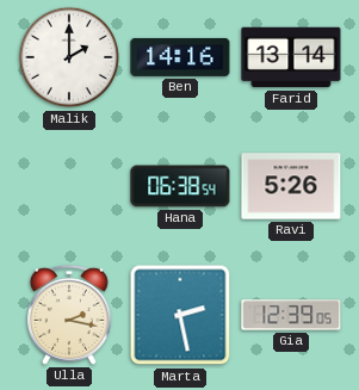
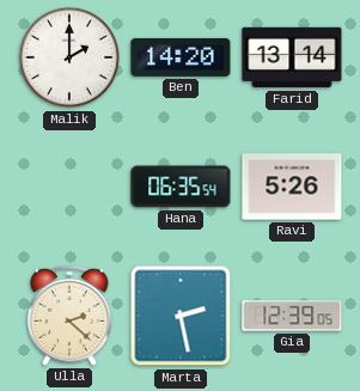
Ben: 14:16 -> 14:20 (181, 57)
Hana: 06:38 -> 06:35 (181, 187)
Ulla: 2:17 -> 2:22 (69, 316)
